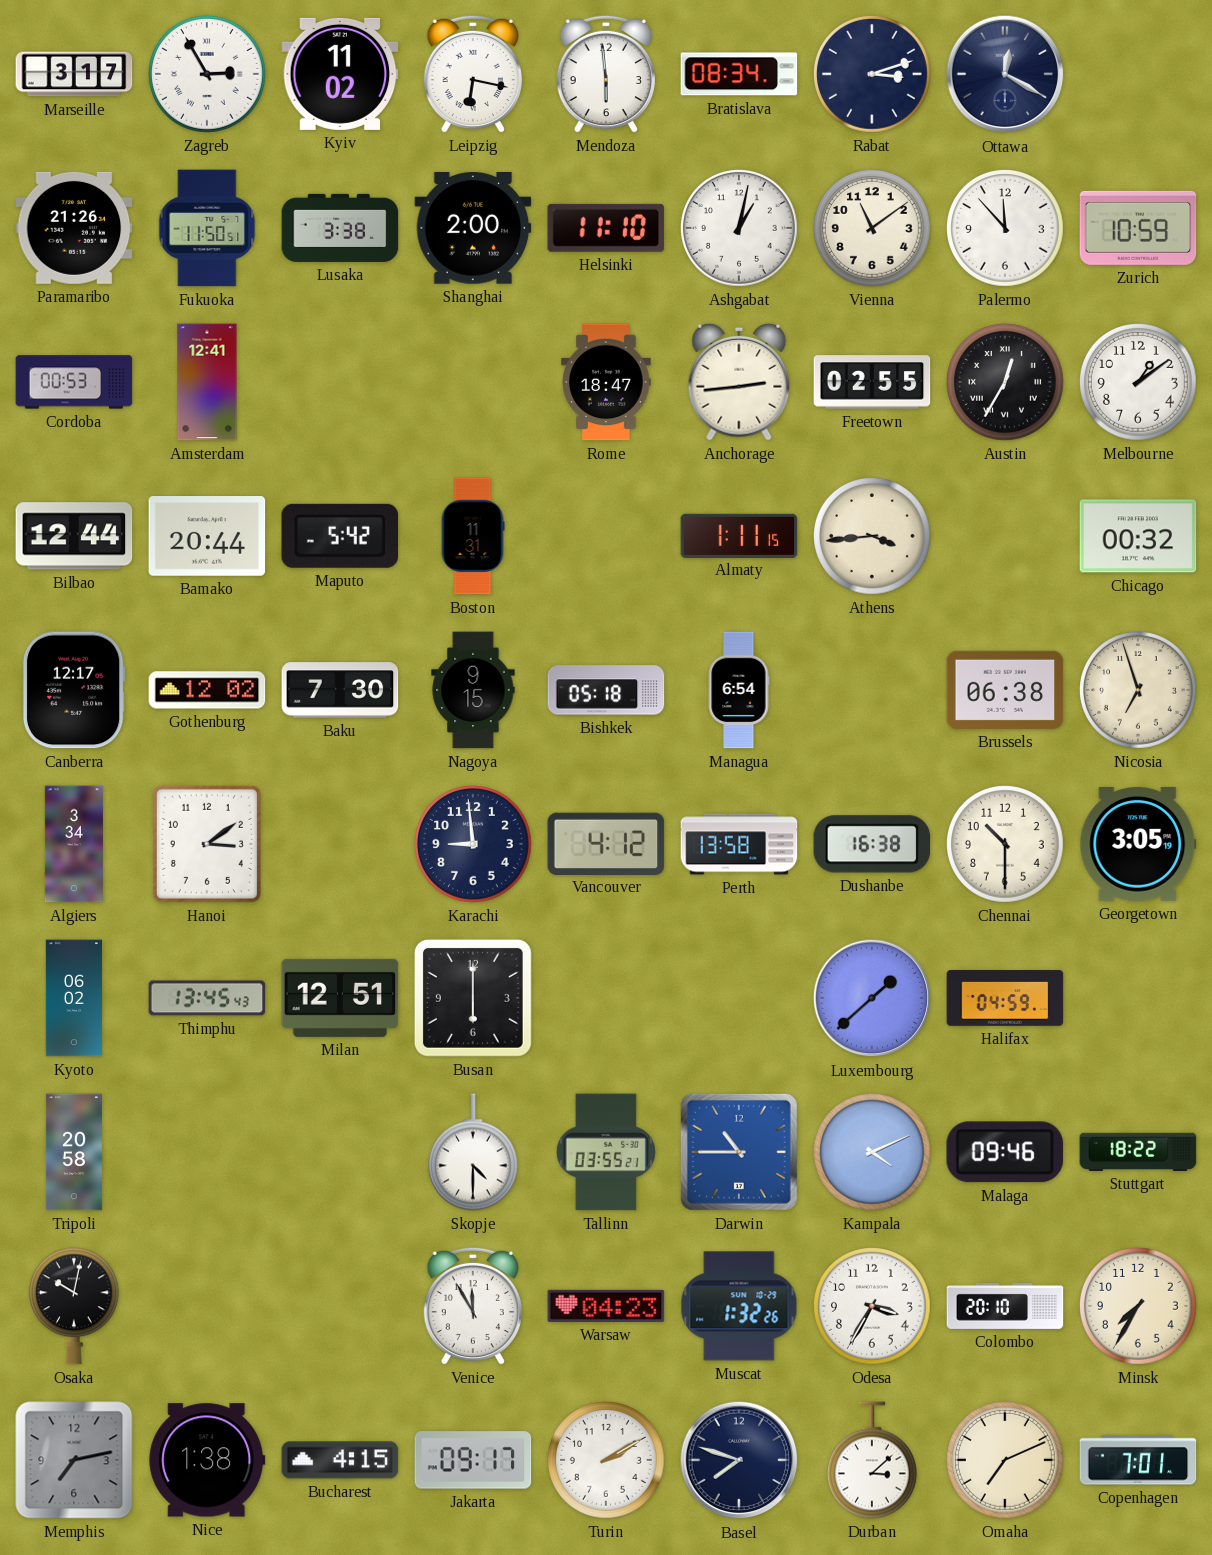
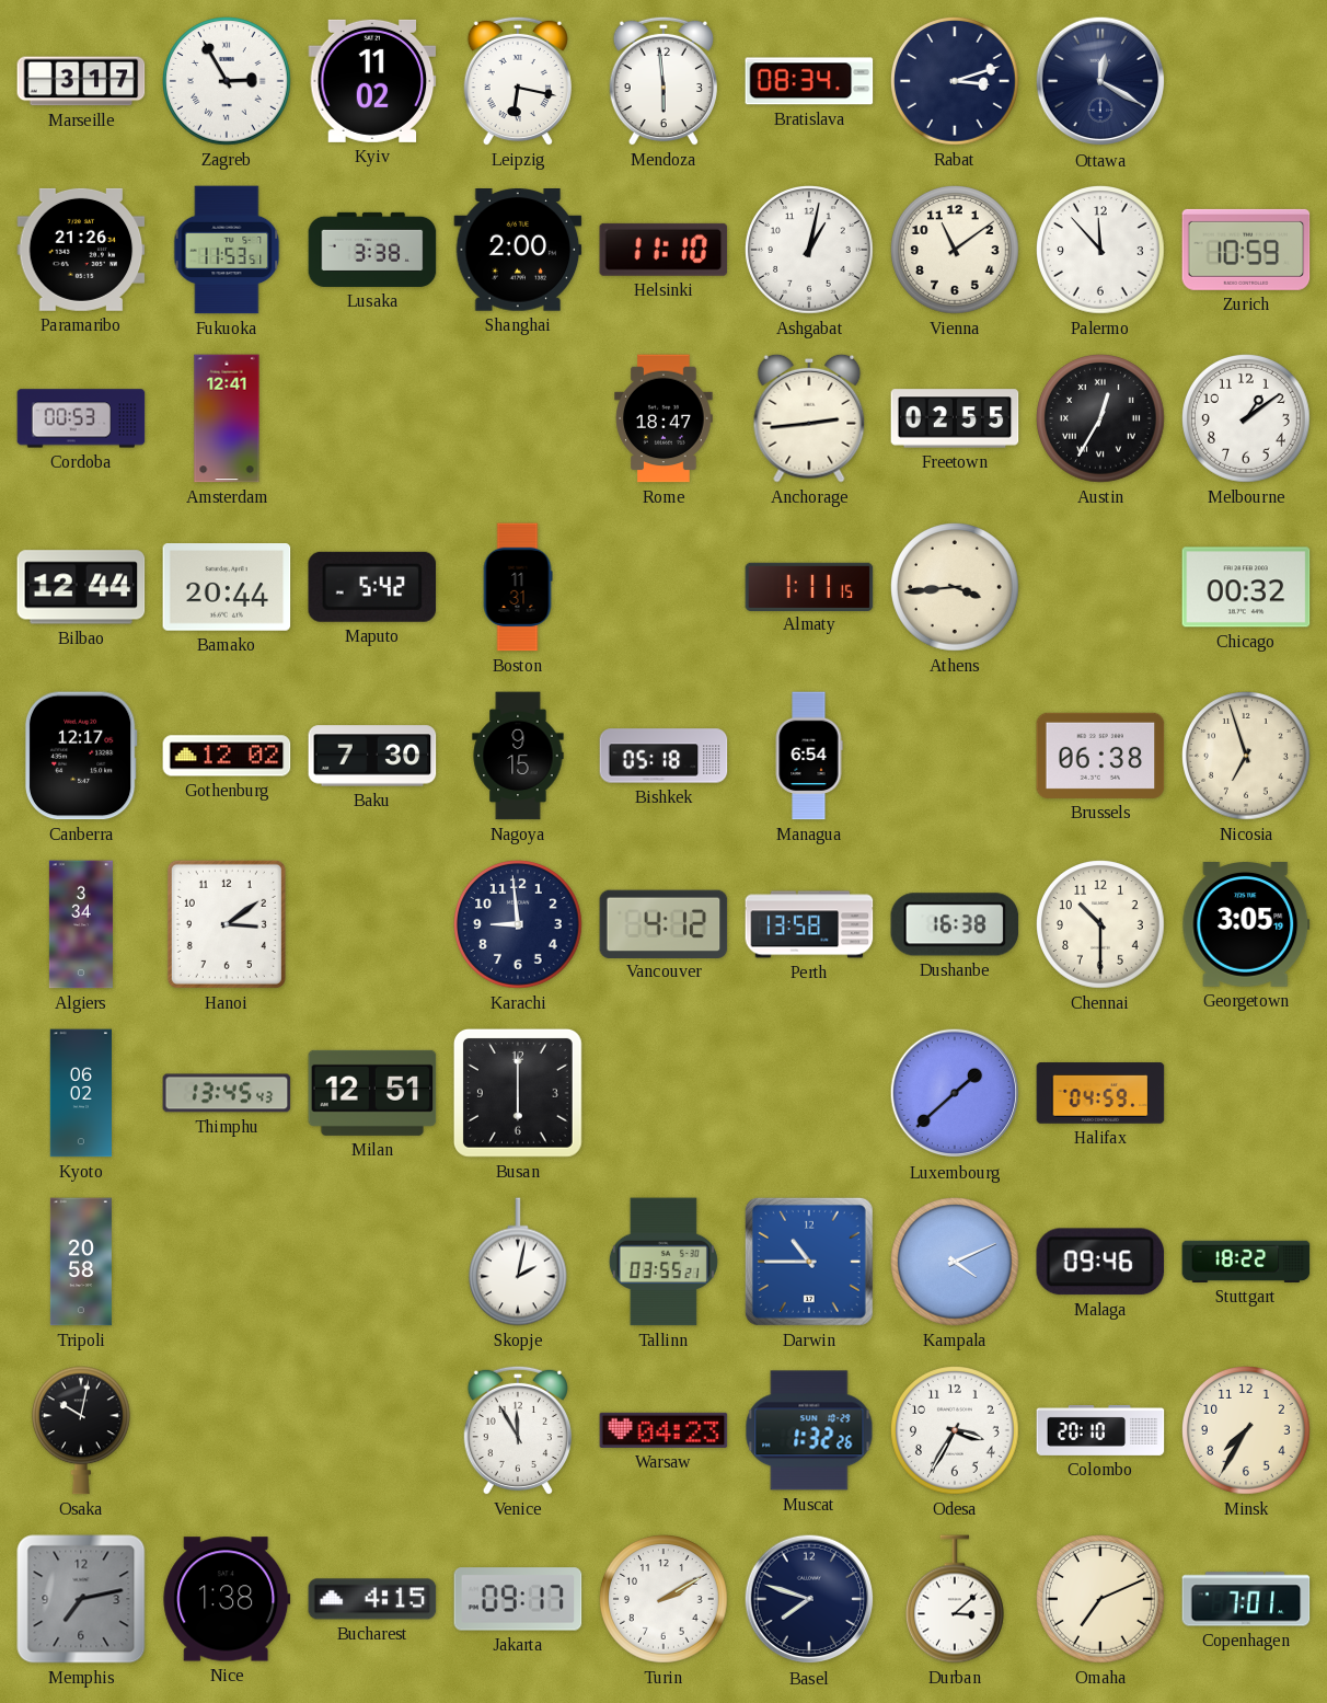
Fukuoka: 11:50 -> 11:53 (227, 250)
Skopje: 4:30 -> 2:02 (518, 1262)
